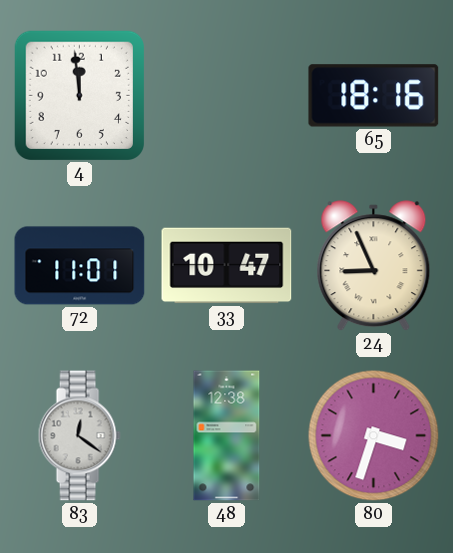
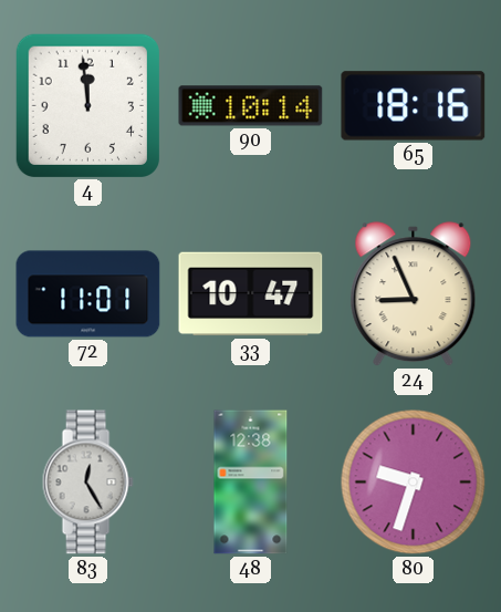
90: none -> 10:14 (251, 106)
83: 12:21 -> 12:25 (87, 483)
80: 3:33 -> 9:33 (414, 483)
